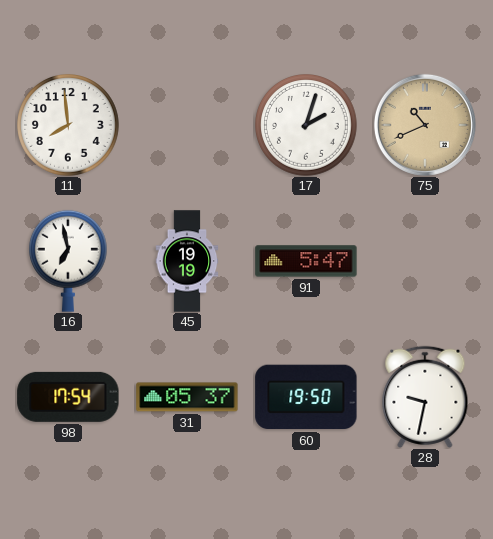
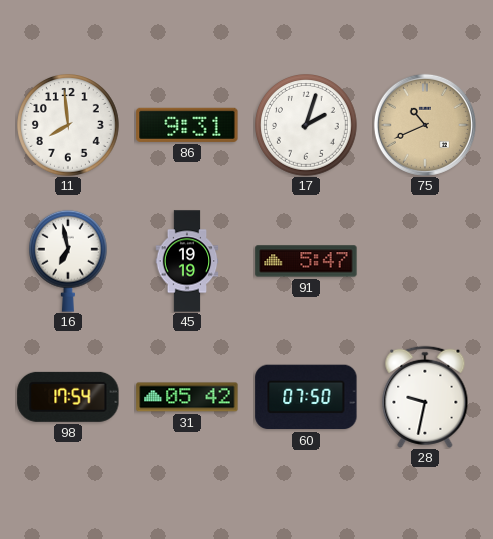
86: none -> 9:31 (187, 125)
31: 05:37 -> 05:42 (187, 397)
60: 19:50 -> 07:50 (306, 397)
